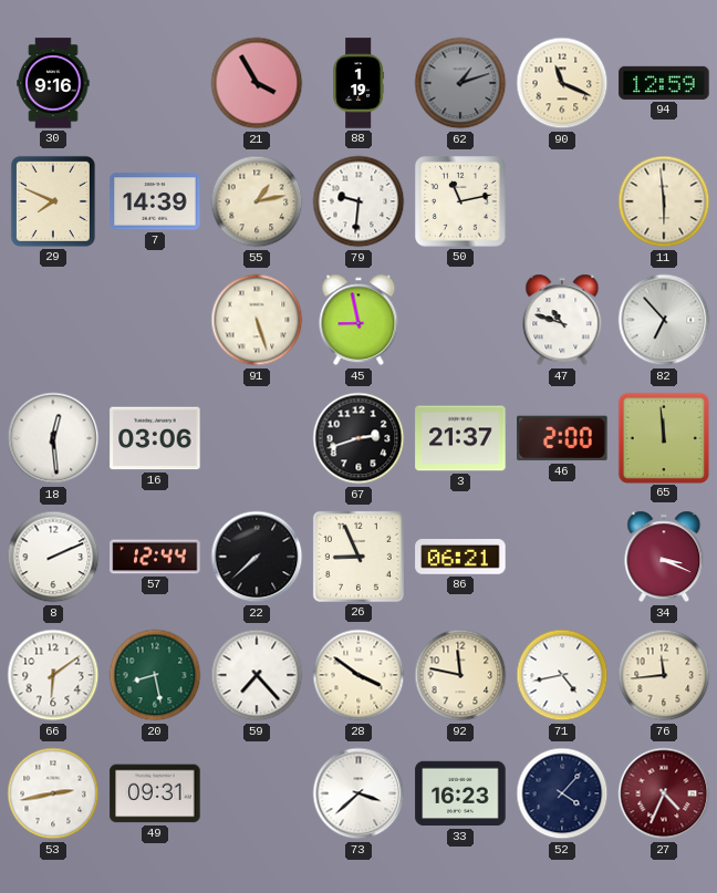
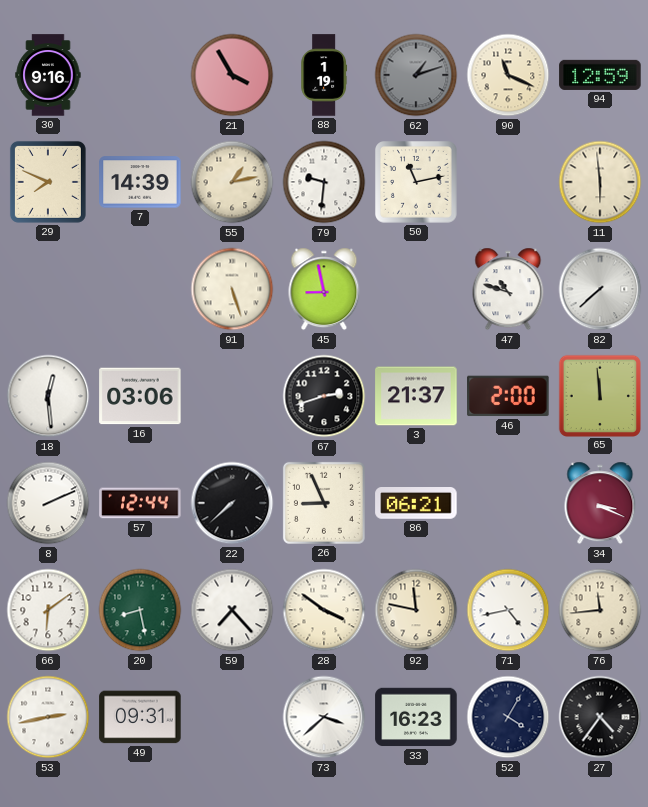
82: 6:53 -> 7:38 (600, 289)
52: 4:07 -> 4:05 (508, 717)
27: 4:34 -> 4:36 (600, 717)
27 dial: burgundy -> black (600, 717)
